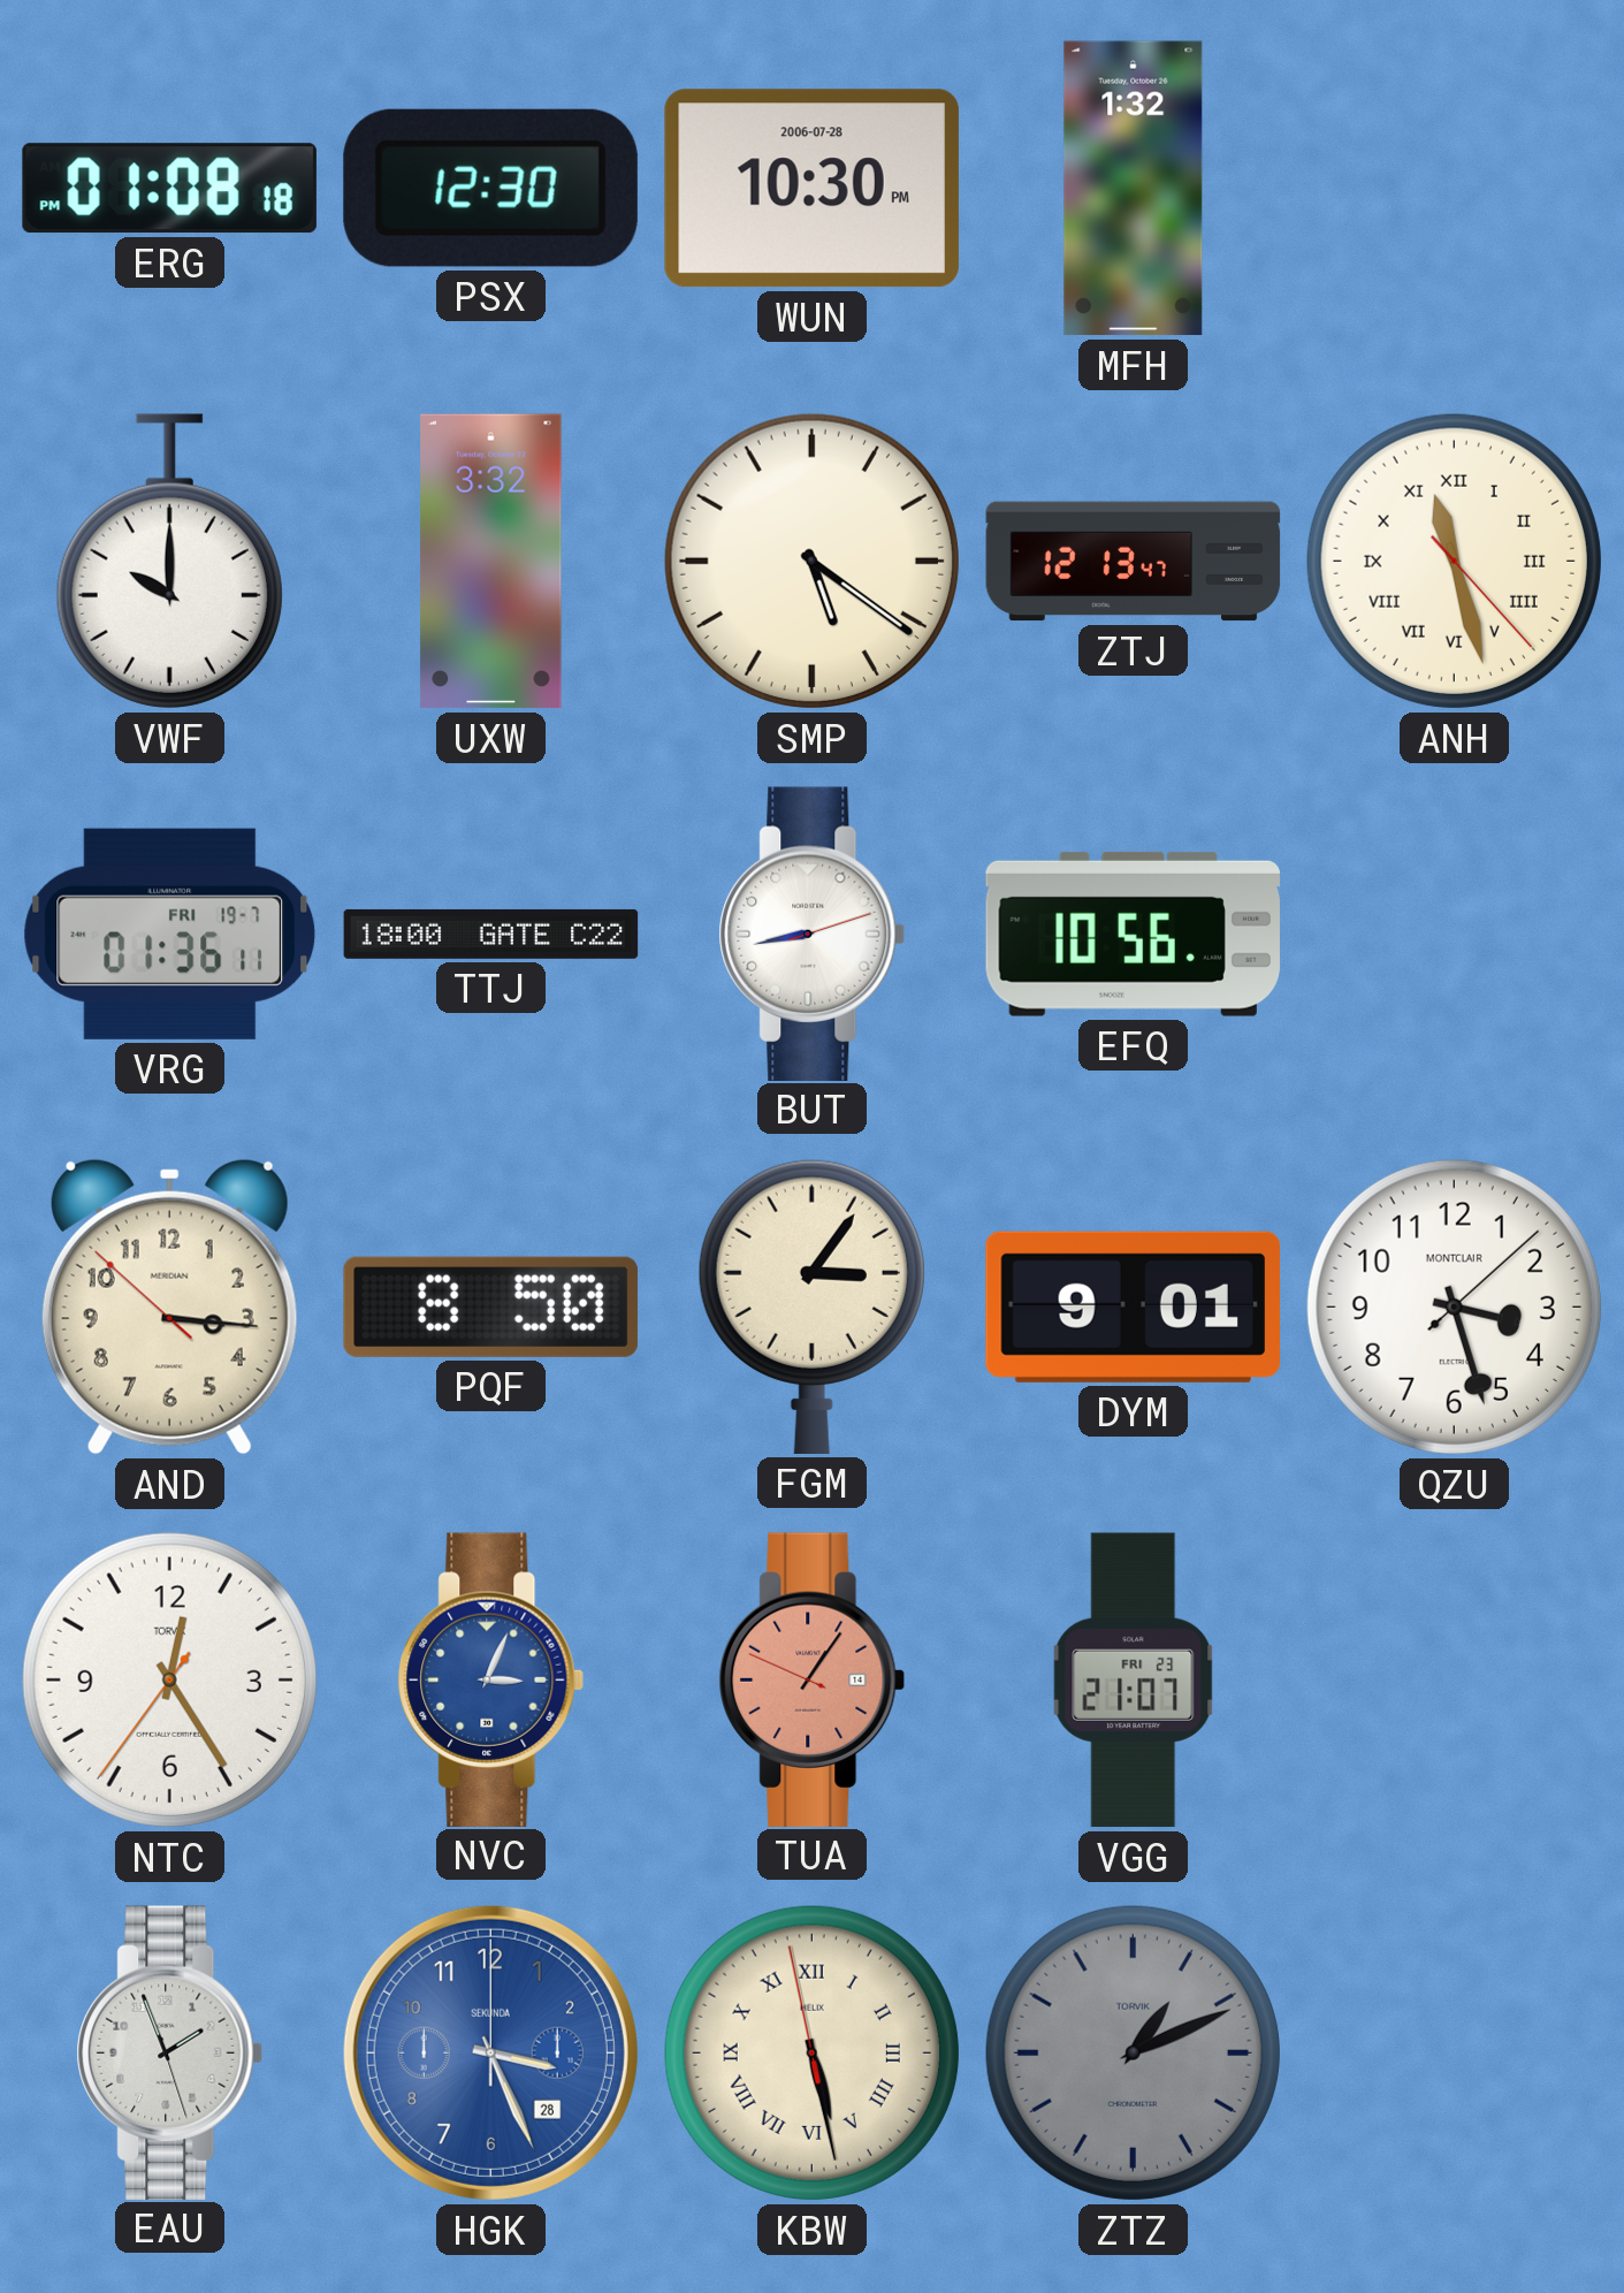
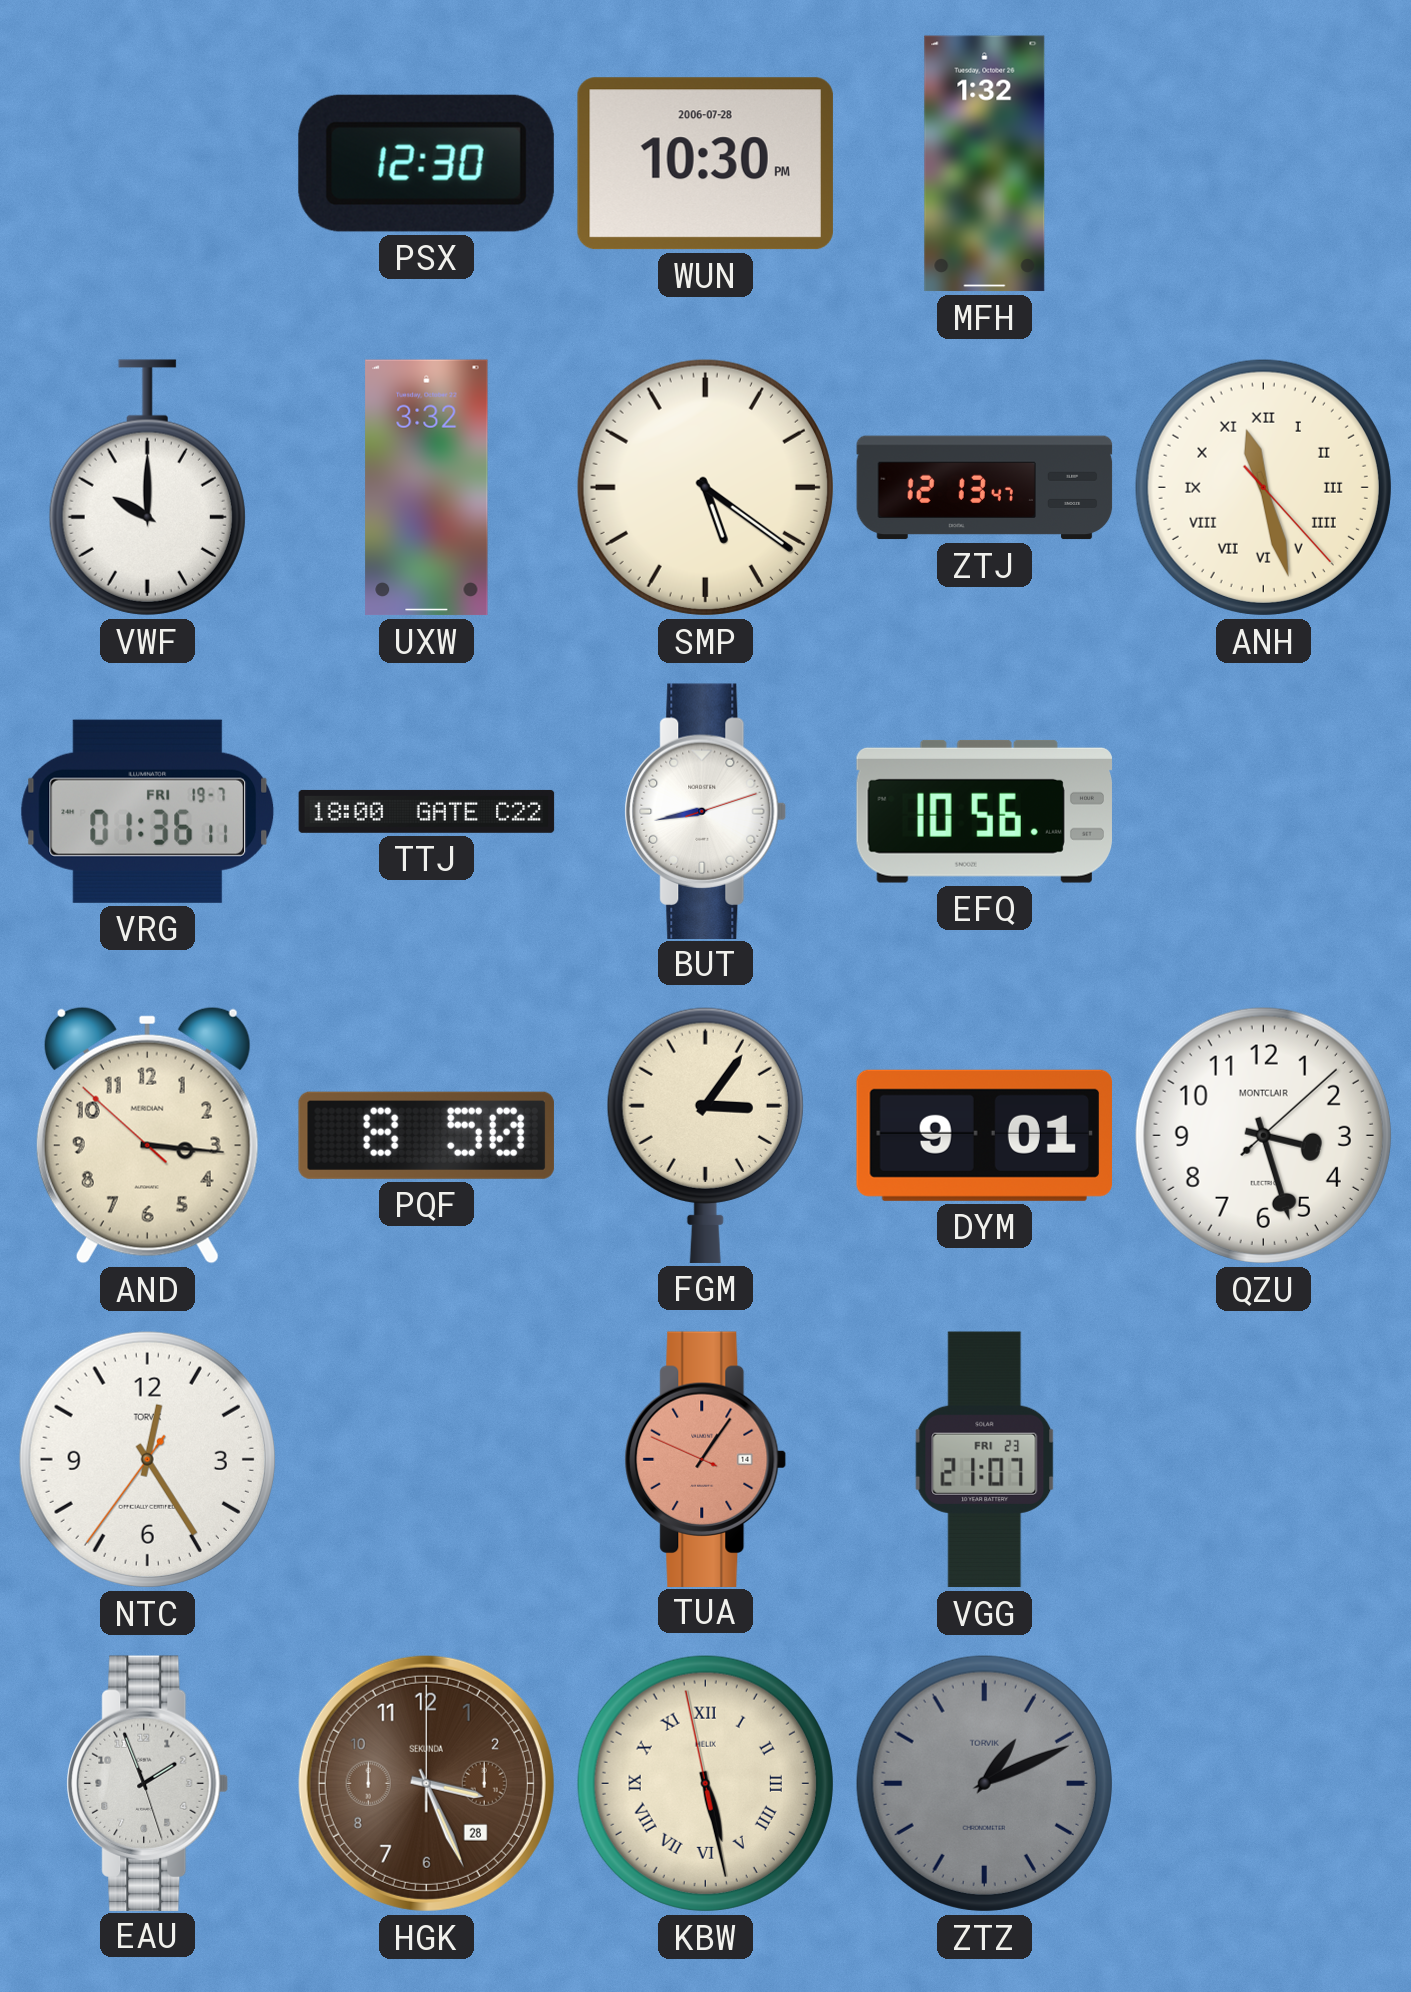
ERG: 01:08 -> none (169, 189)
NVC: 3:04 -> none (491, 1679)
HGK dial: blue -> brown (426, 1783)
